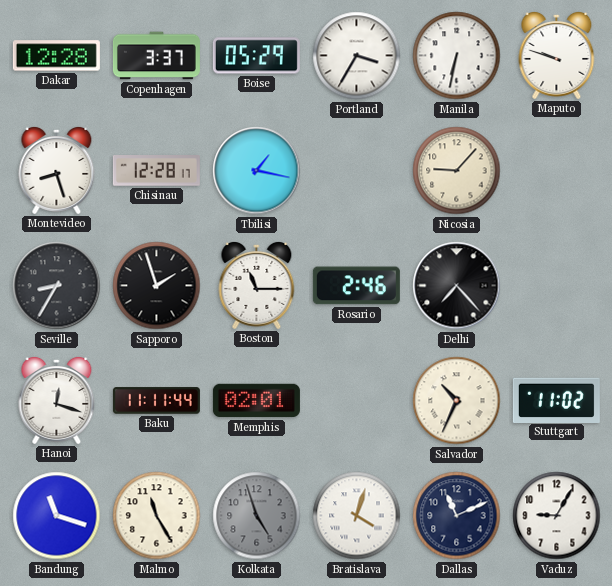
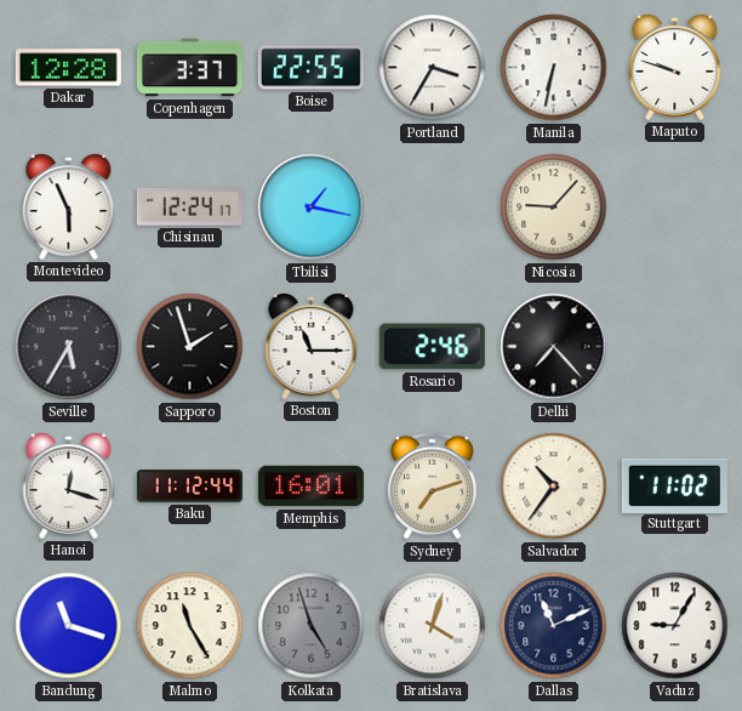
Boise: 05:29 -> 22:55 (310, 68)
Montevideo: 8:27 -> 5:56 (69, 206)
Chisinau: 12:28 -> 12:24 (189, 207)
Seville: 8:35 -> 5:35 (69, 347)
Baku: 11:11 -> 11:12 (189, 487)
Memphis: 02:01 -> 16:01 (310, 487)
Sydney: none -> 7:12 (432, 487)
Salvador: 10:34 -> 10:36 (554, 487)
